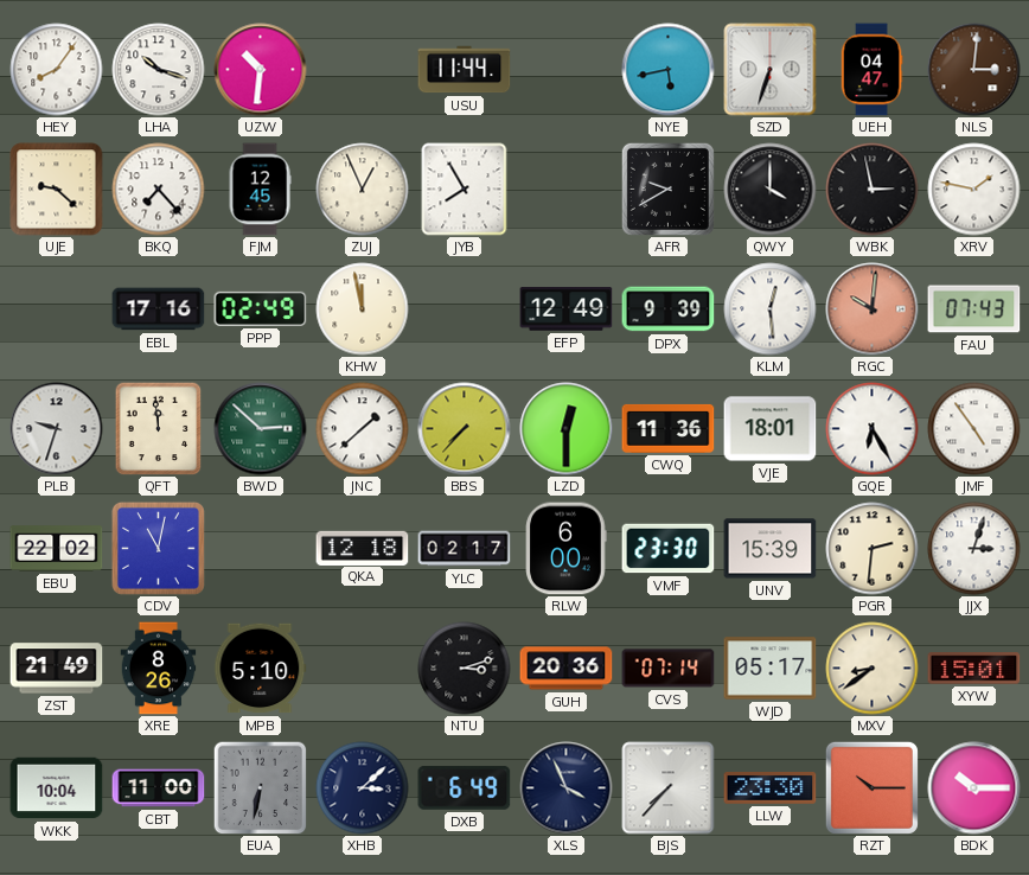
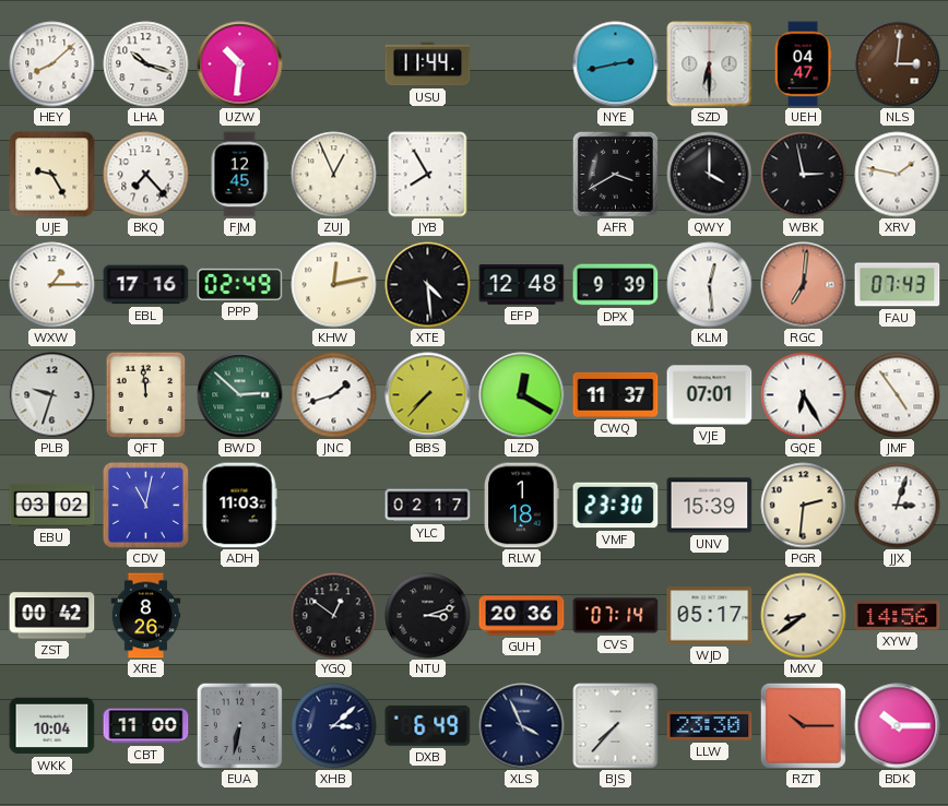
HEY: 8:06 -> 8:08 (52, 64)
NYE: 5:43 -> 2:43 (616, 64)
SZD: 6:33 -> 6:30 (710, 64)
UJE: 9:22 -> 9:25 (52, 175)
AFR: 9:40 -> 3:40 (615, 174)
WXW: none -> 1:15 (52, 285)
KHW: 11:58 -> 12:13 (334, 285)
XTE: none -> 4:29 (428, 285)
EFP: 12:49 -> 12:48 (522, 285)
RGC: 10:01 -> 7:01 (804, 285)
JNC: 1:38 -> 1:42 (334, 395)
LZD: 12:30 -> 12:20 (522, 395)
CWQ: 11:36 -> 11:37 (616, 394)
VJE: 18:01 -> 07:01 (710, 395)
EBU: 22:02 -> 03:02 (52, 506)
ADH: none -> 11:03 (239, 506)
QKA: 12:18 -> none (363, 548)
RLW: 6:00 -> 1:18 (522, 506)
ZST: 21:49 -> 00:42 (52, 616)
MPB: 5:10 -> none (261, 669)
YGQ: none -> 12:51 (334, 616)
XYW: 15:01 -> 14:56 (898, 616)
